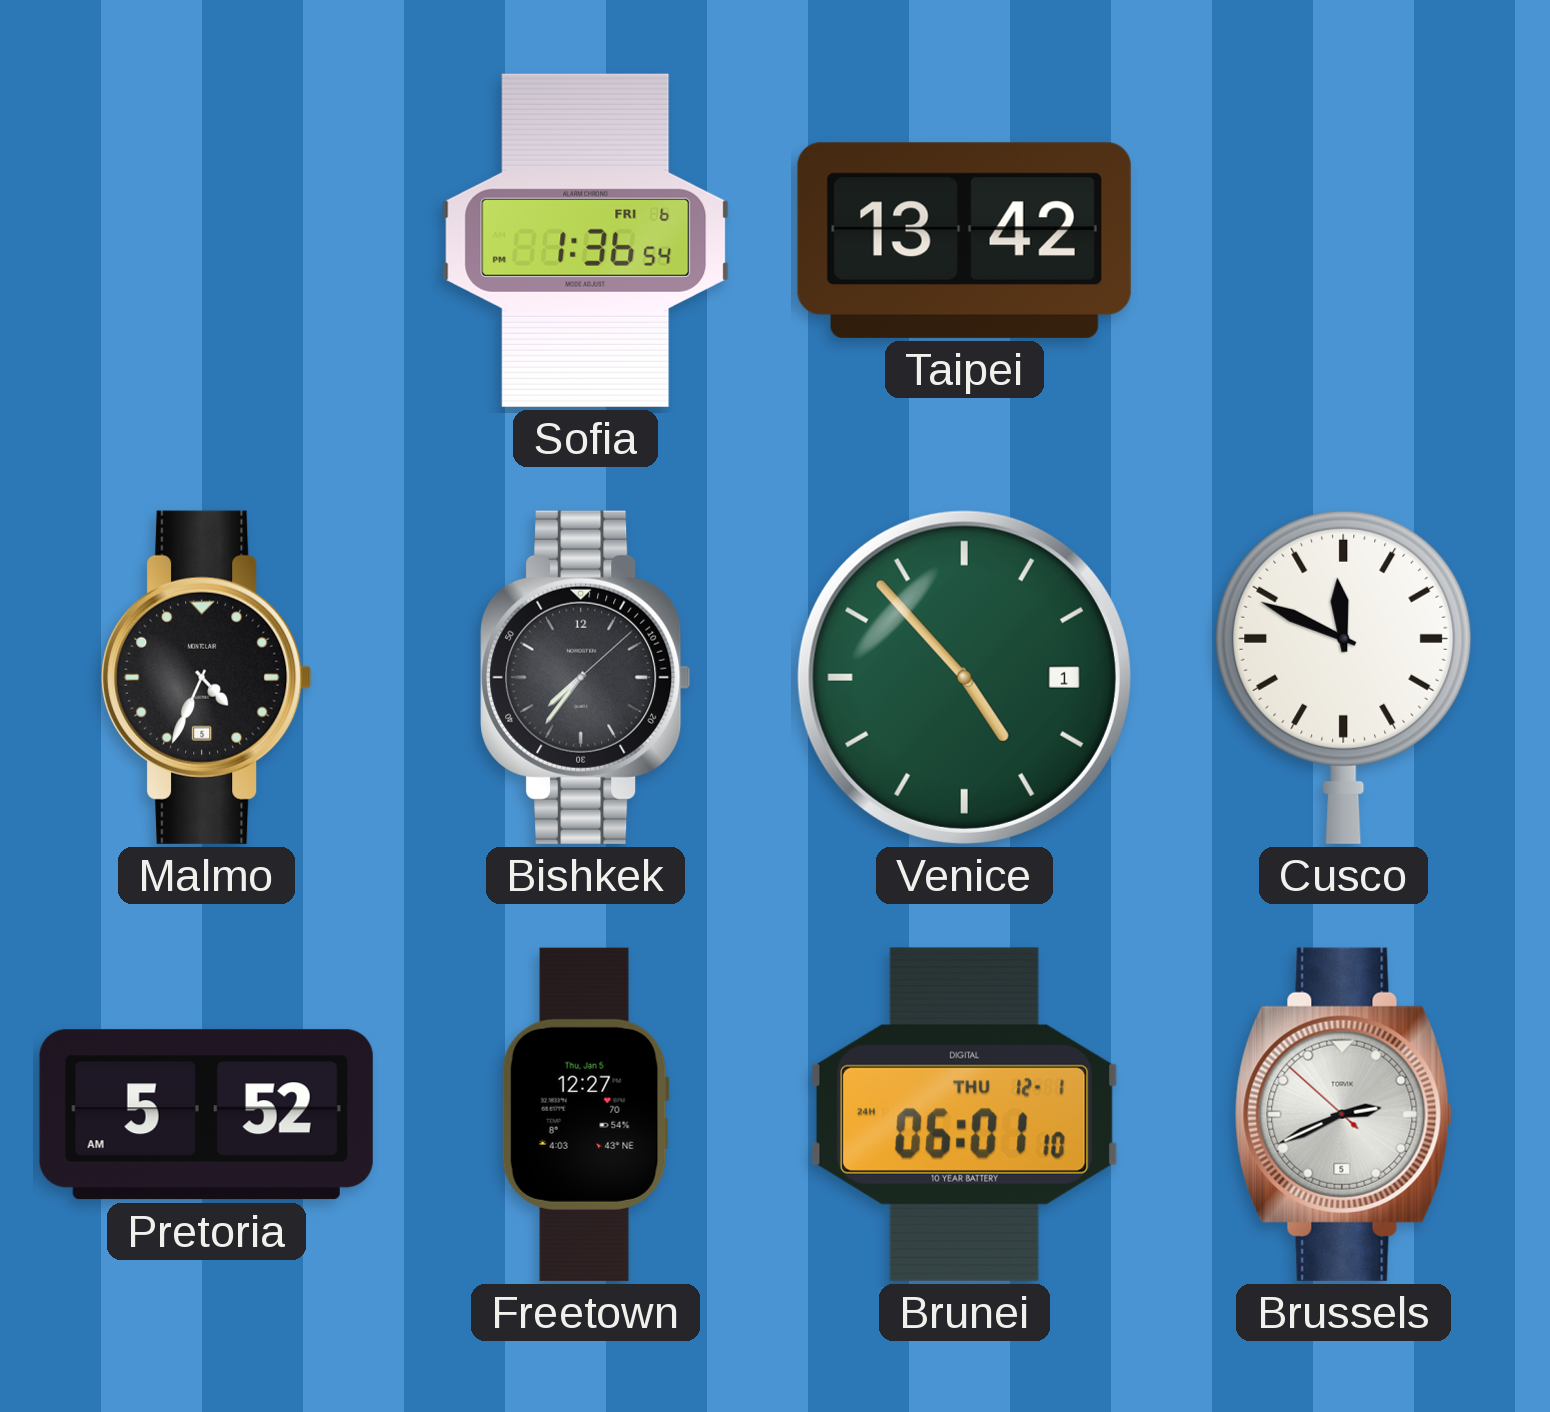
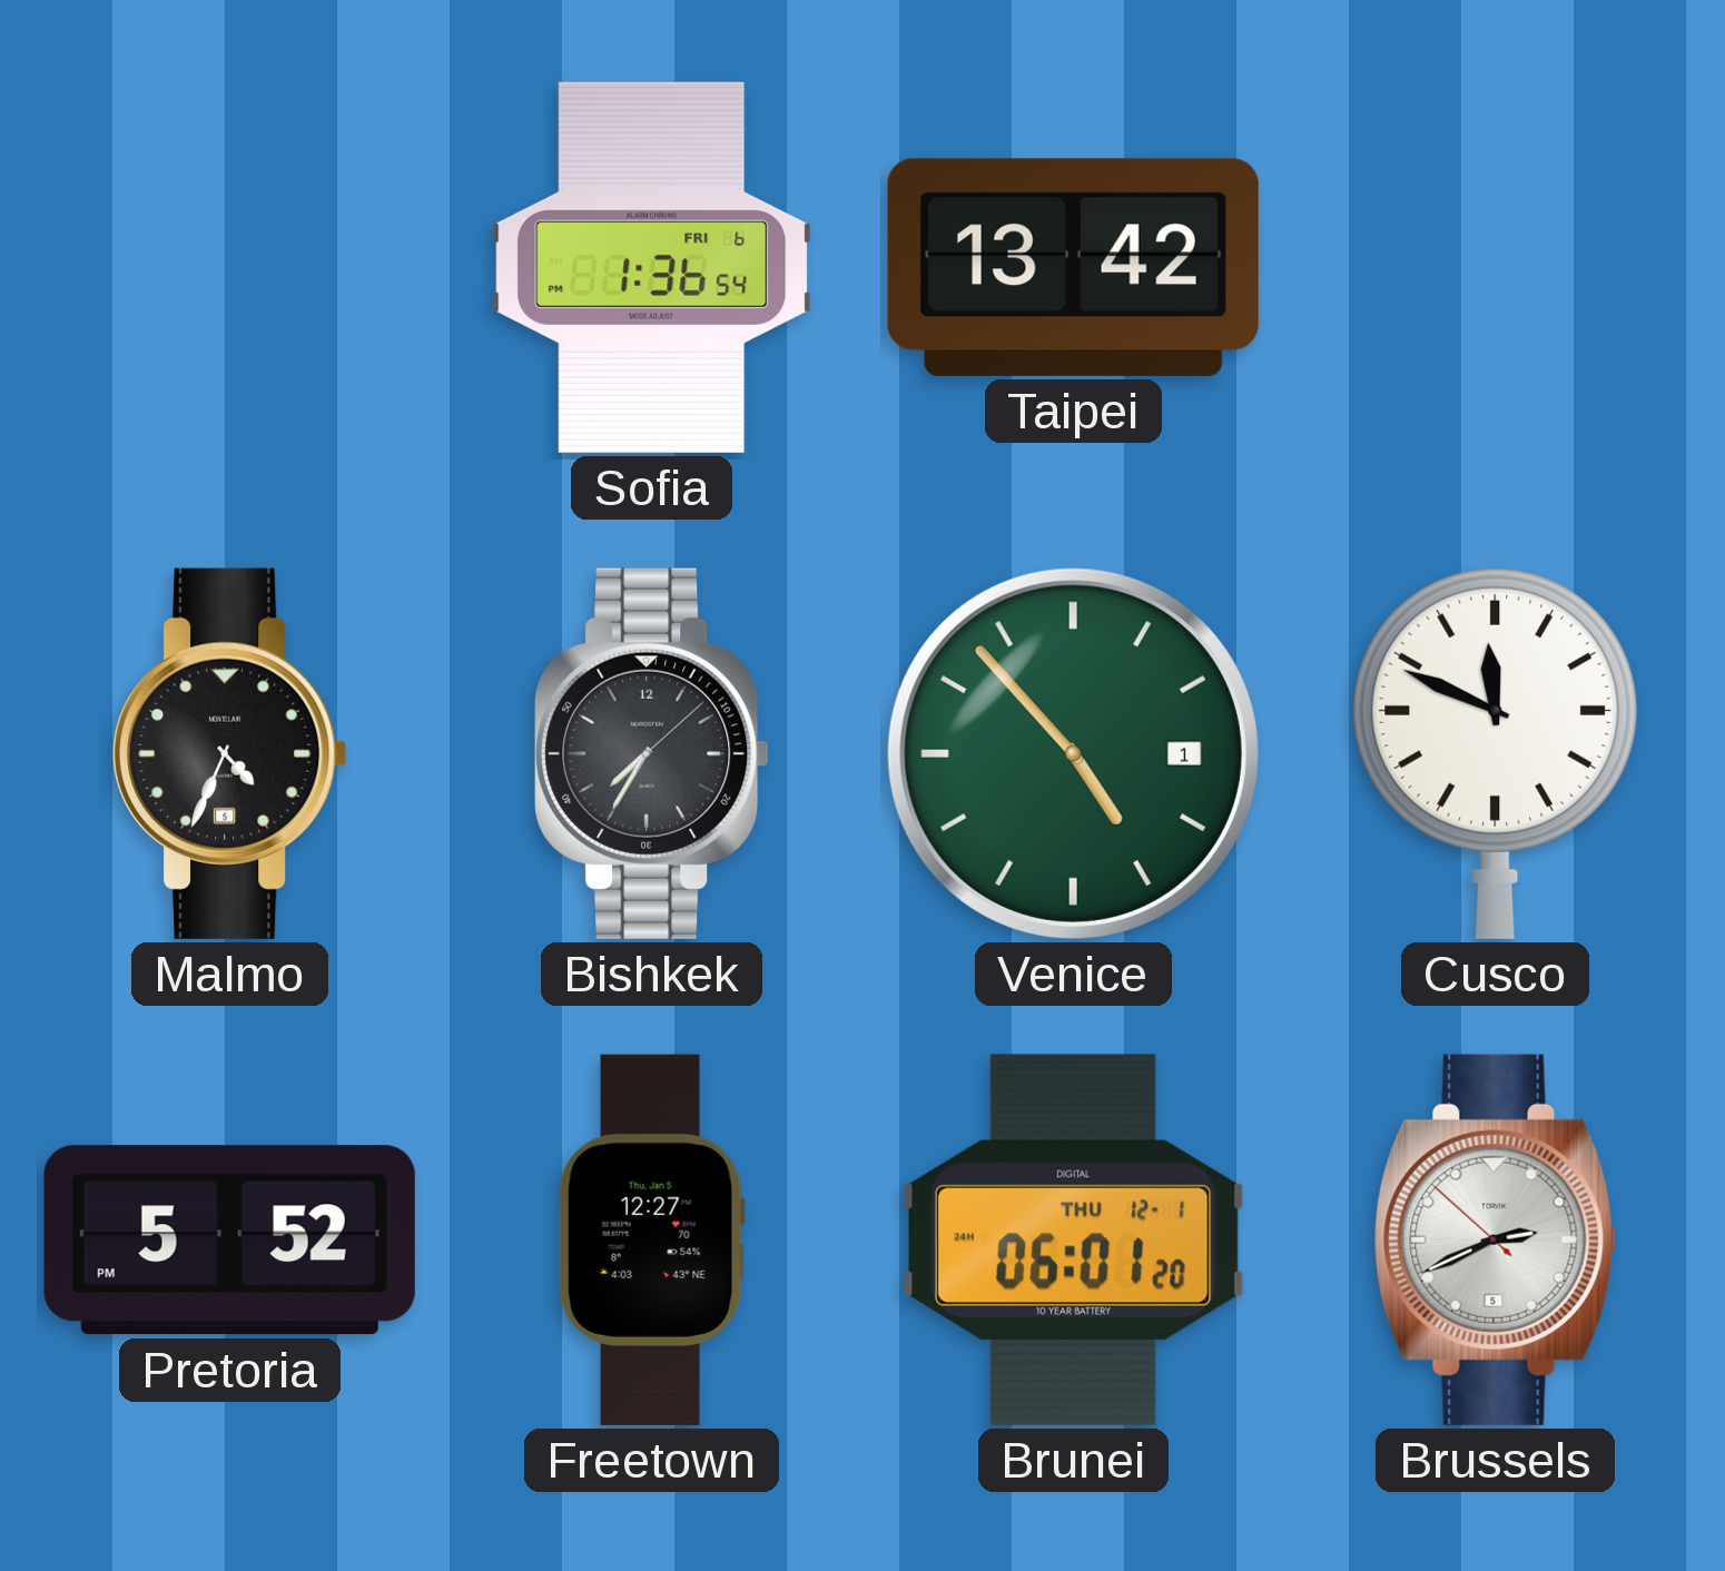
Bishkek: 7:36 -> 7:35 (652, 753)
Pretoria: 5:52 AM -> 5:52 PM (229, 1241)
Brunei: 06:01:10 -> 06:01:20 (1073, 1239)
